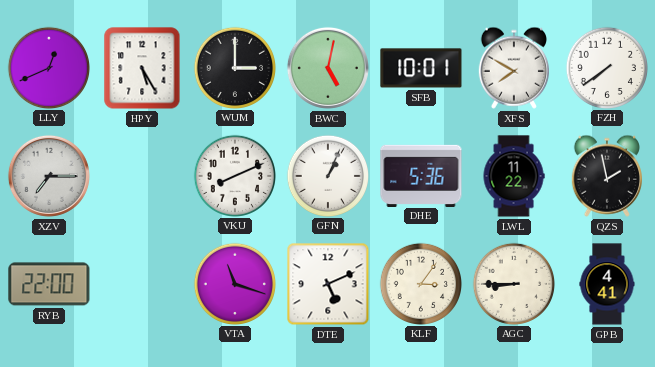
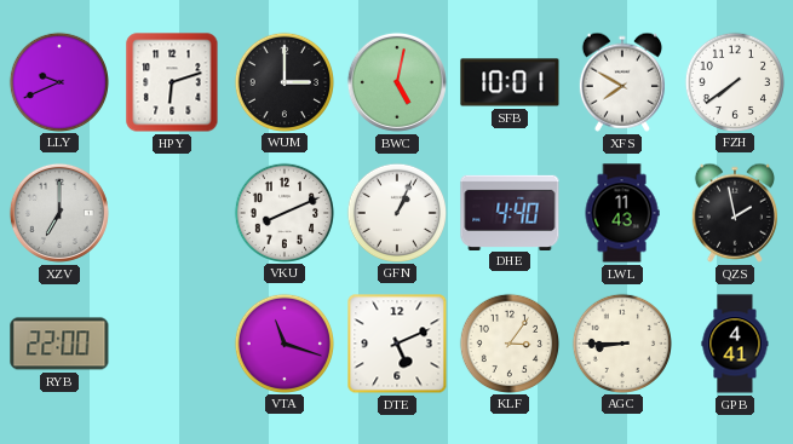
LLY: 12:41 -> 9:41 (58, 81)
HPY: 5:25 -> 6:12 (172, 82)
XZV: 7:15 -> 7:00 (59, 213)
DHE: 5:36 -> 4:40 (510, 212)
LWL: 11:22 -> 11:43 (622, 213)
